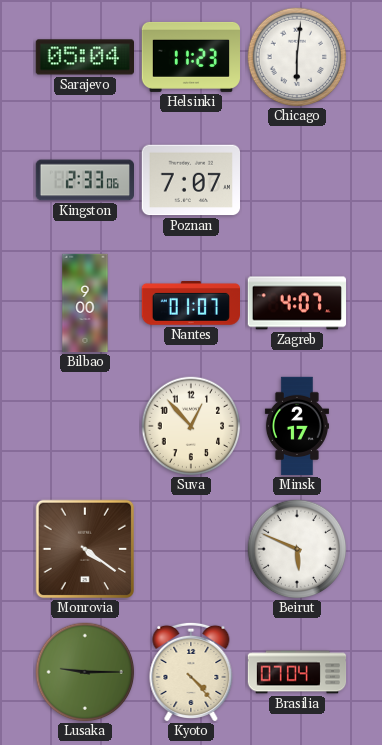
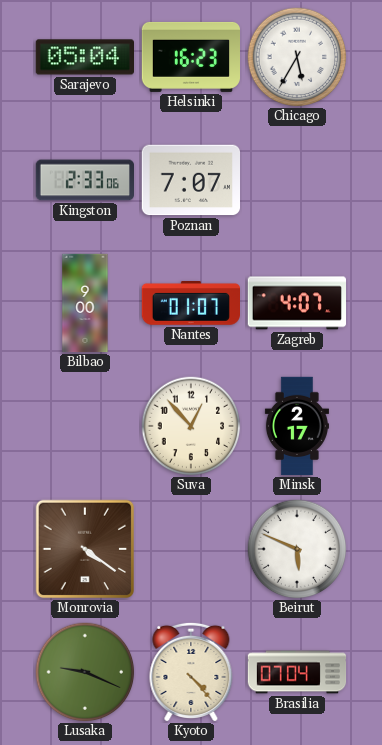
Helsinki: 11:23 -> 16:23 (191, 57)
Chicago: 6:01 -> 5:35 (297, 57)
Lusaka: 9:15 -> 9:19 (85, 672)
